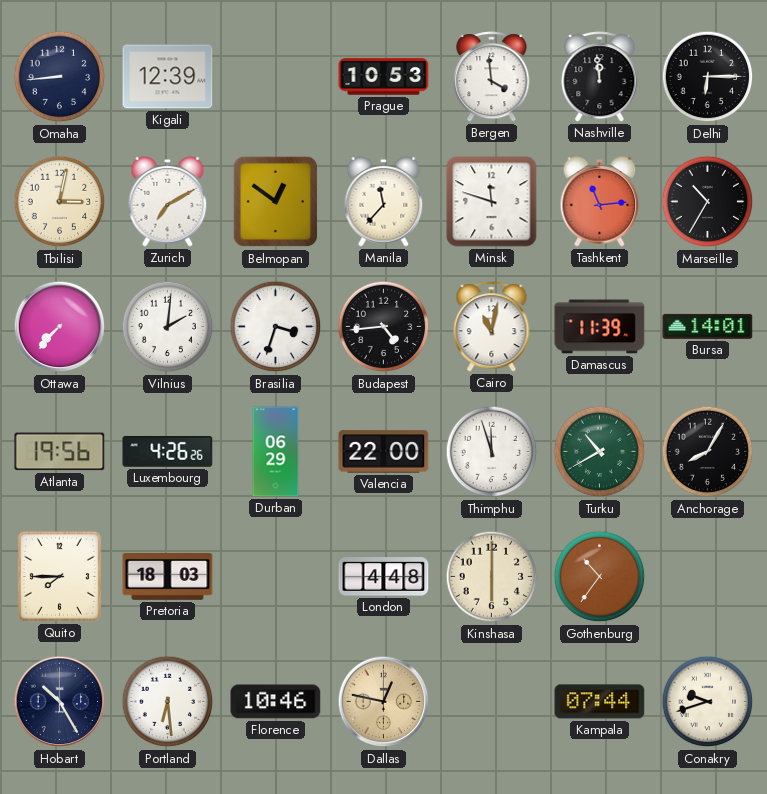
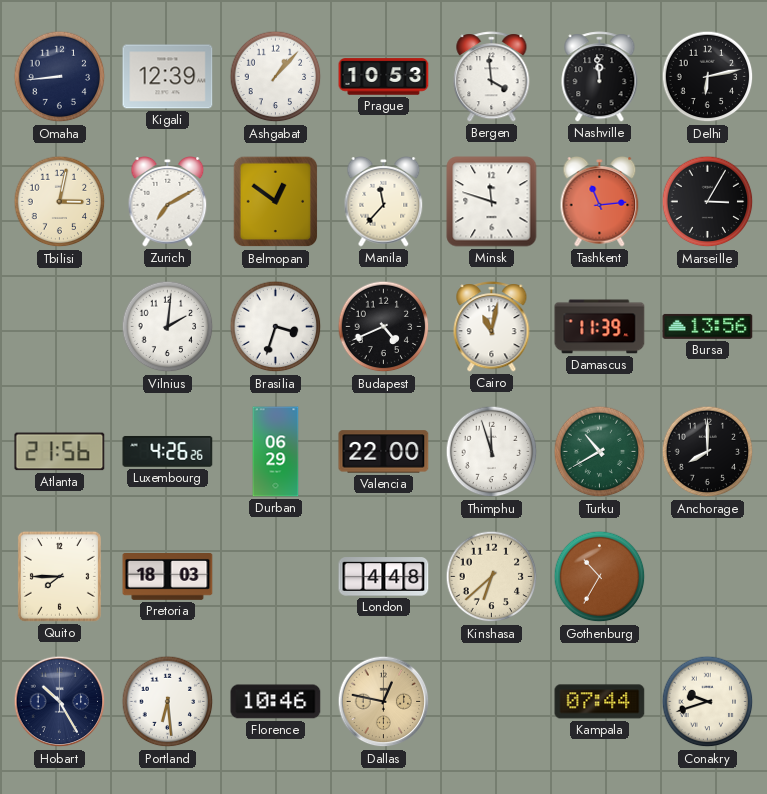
Ashgabat: none -> 1:07 (276, 77)
Delhi: 6:15 -> 6:13 (708, 77)
Marseille: 10:35 -> 3:05 (708, 202)
Ottawa: 7:37 -> none (60, 327)
Budapest: 4:44 -> 4:41 (384, 327)
Bursa: 14:01 -> 13:56 (708, 326)
Atlanta: 19:56 -> 21:56 (60, 452)
Anchorage: 8:05 -> 8:00 (708, 452)
Kinshasa: 6:00 -> 6:38 (492, 577)
Gothenburg: 10:36 -> 10:35 (600, 577)
